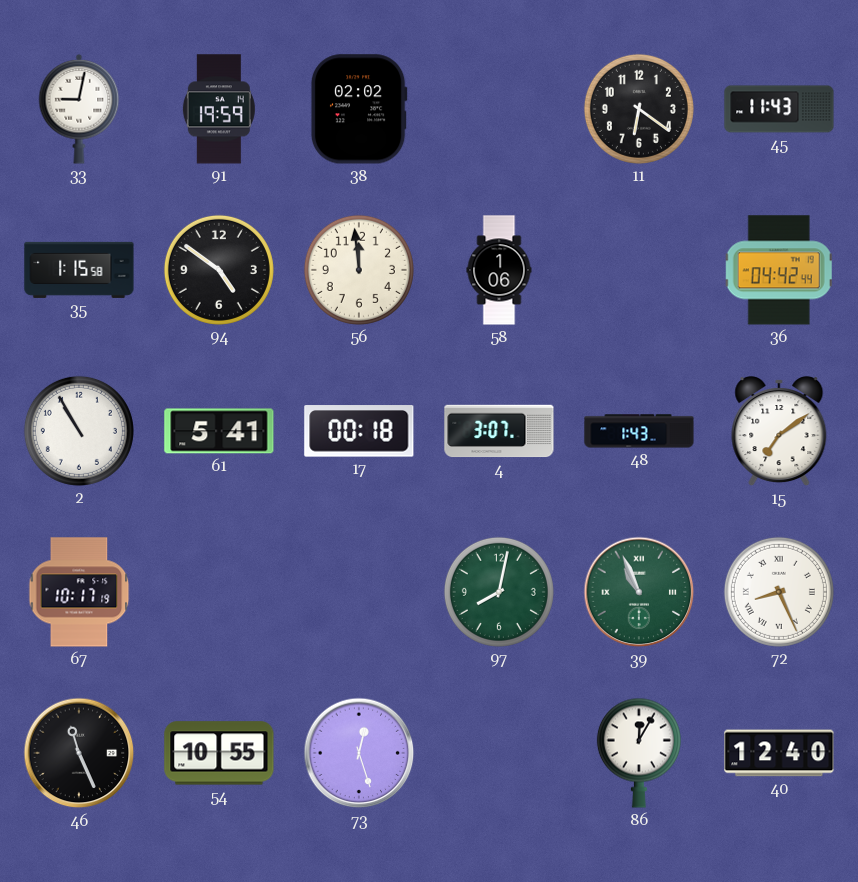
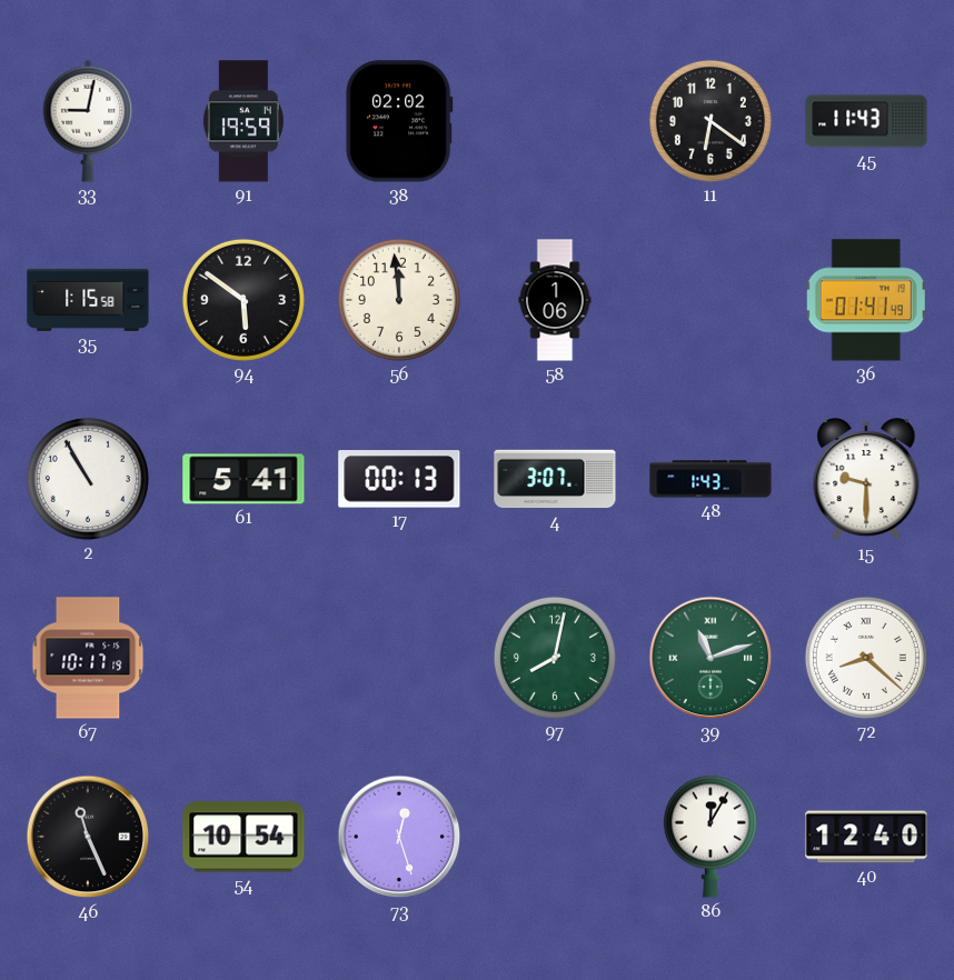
94: 4:51 -> 5:51 (244, 300)
36: 04:42 -> 01:41 (866, 300)
17: 00:18 -> 00:13 (399, 479)
15: 7:09 -> 9:30 (866, 480)
39: 10:56 -> 11:12 (710, 658)
72: 8:26 -> 8:22 (866, 658)
54: 10:55 -> 10:54 (244, 837)
